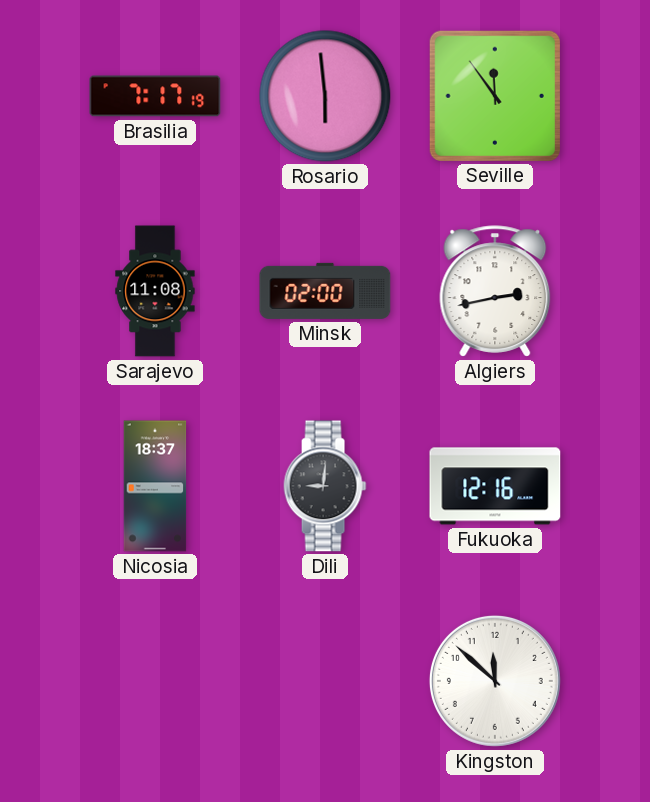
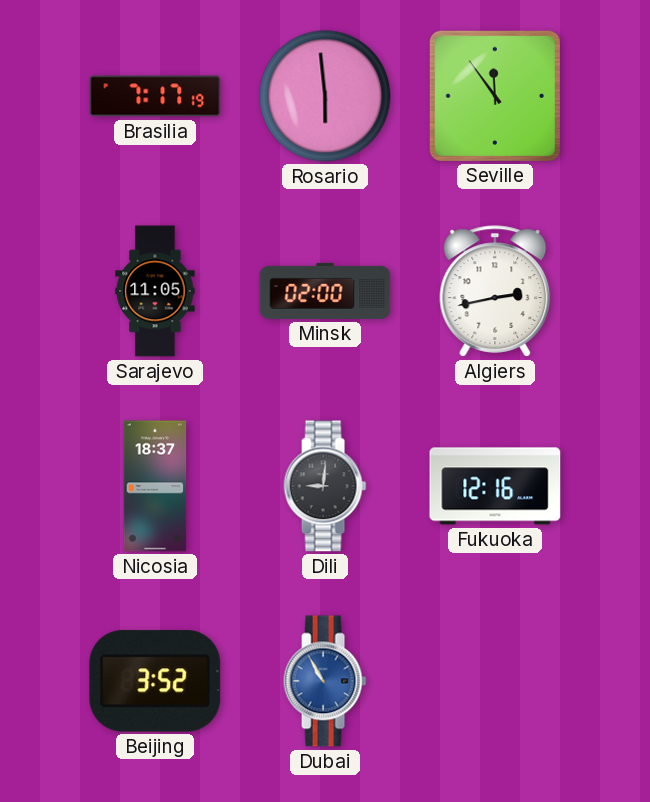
Sarajevo: 11:08 -> 11:05 (155, 291)
Beijing: none -> 3:52 (155, 681)
Dubai: none -> 10:55 (325, 681)
Kingston: 11:52 -> none (495, 681)
